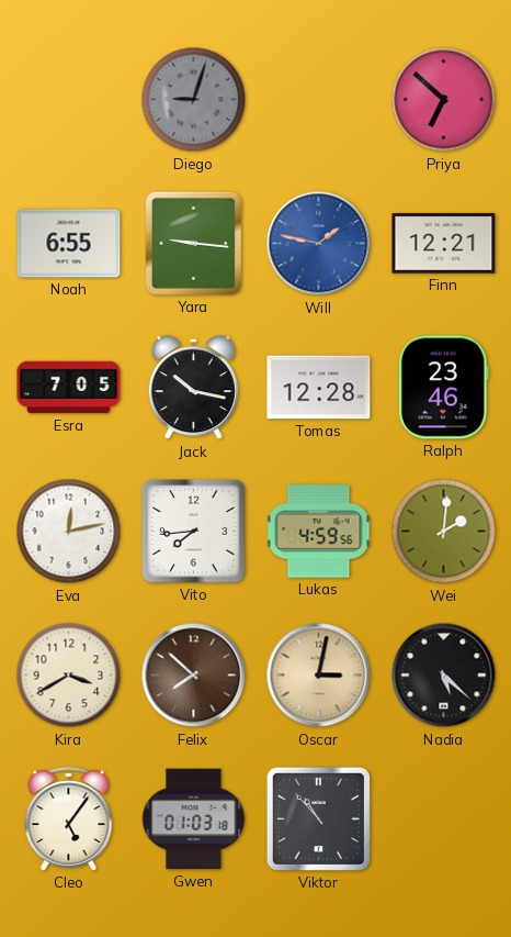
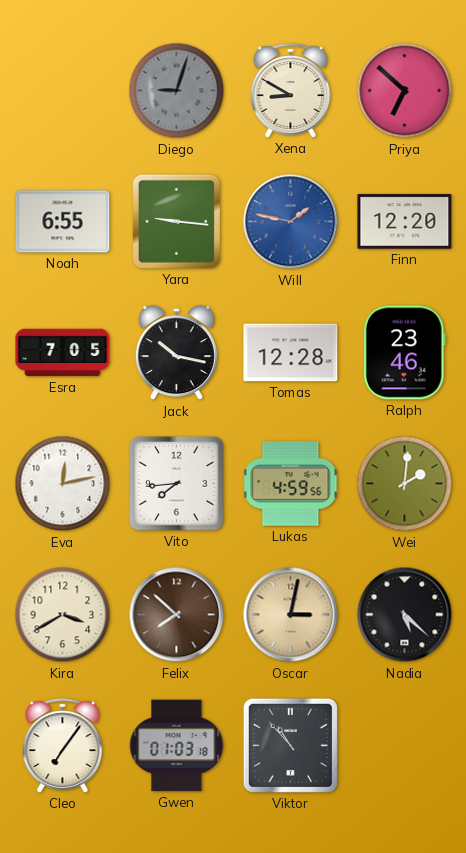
Xena: none -> 8:50 (291, 91)
Finn: 12:21 -> 12:20 (405, 222)
Cleo: 5:06 -> 7:06 (63, 746)
